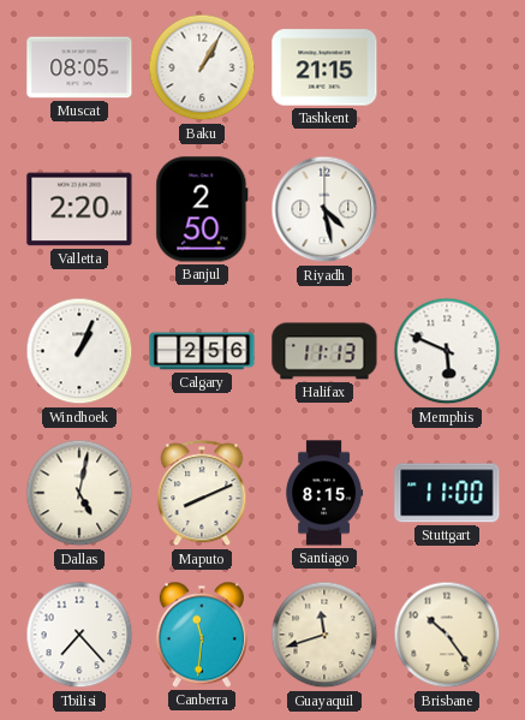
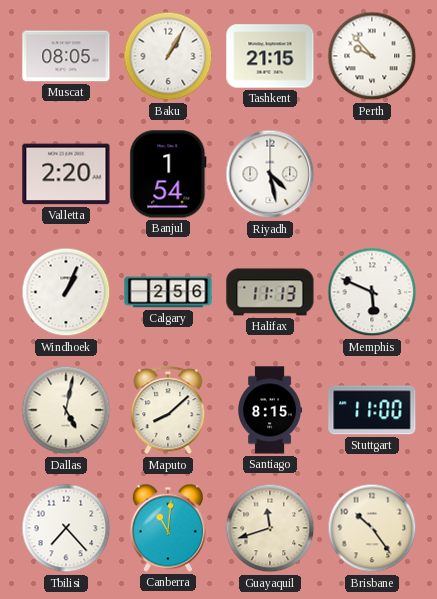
Perth: none -> 9:53 (372, 56)
Banjul: 2:50 -> 1:54 (168, 174)
Maputo: 8:11 -> 8:08 (168, 411)
Canberra: 11:31 -> 11:01 (168, 528)
